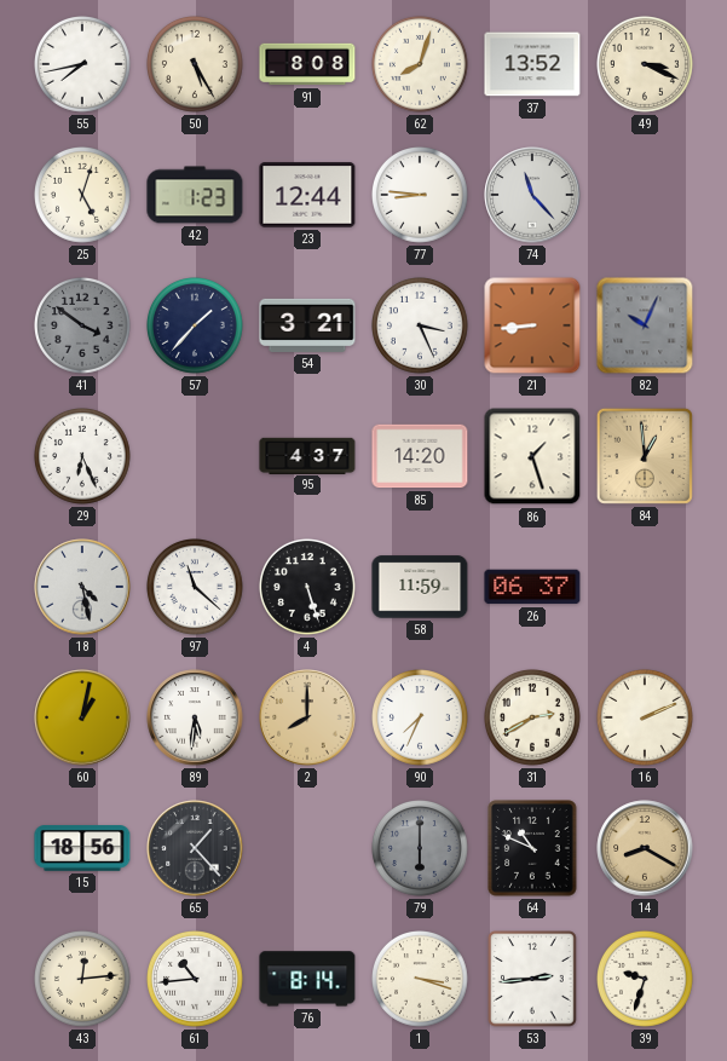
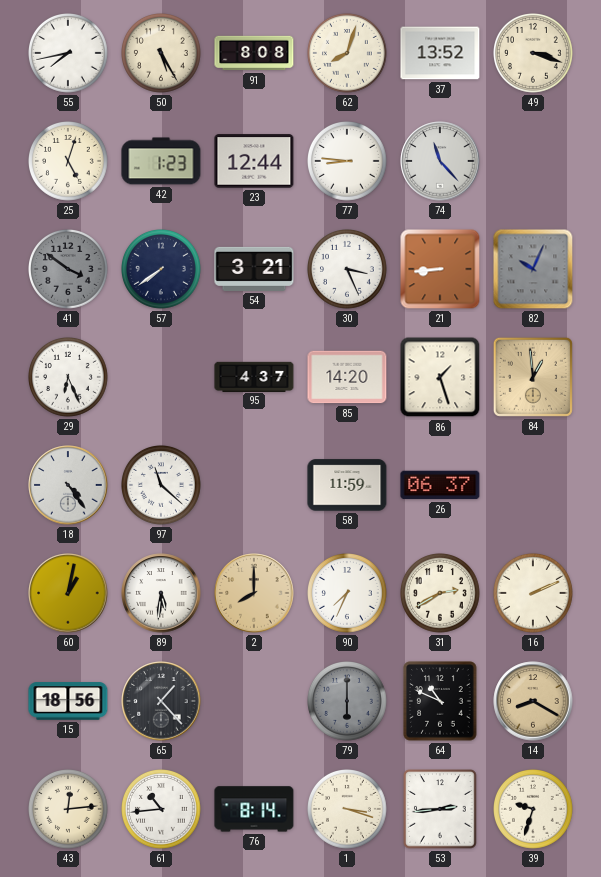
49: 3:19 -> 3:18 (534, 54)
57: 1:37 -> 7:39 (162, 270)
18: 4:28 -> 4:24 (68, 485)
4: 5:27 -> none (308, 588)
